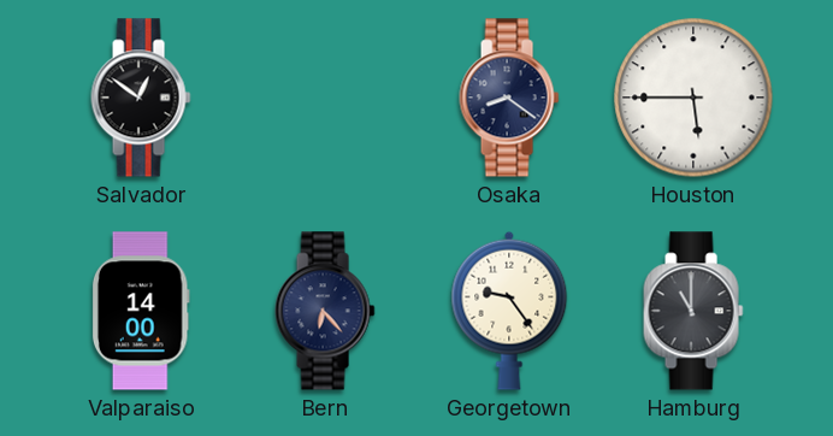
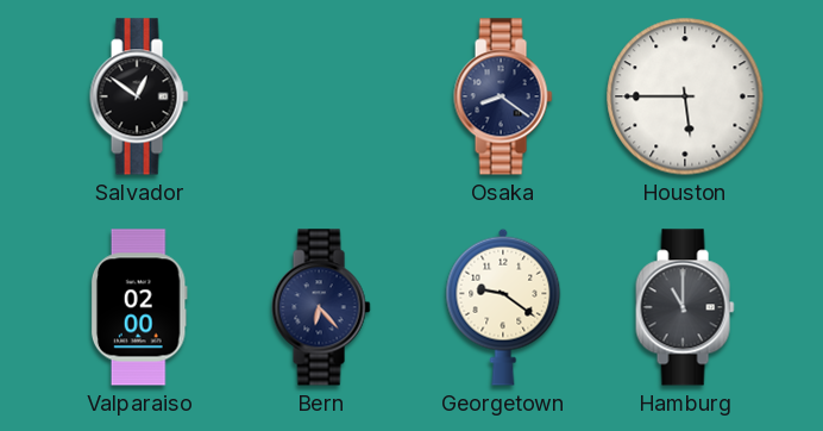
Valparaiso: 14:00 -> 02:00 (139, 307)
Georgetown: 9:24 -> 9:21 (503, 307)
